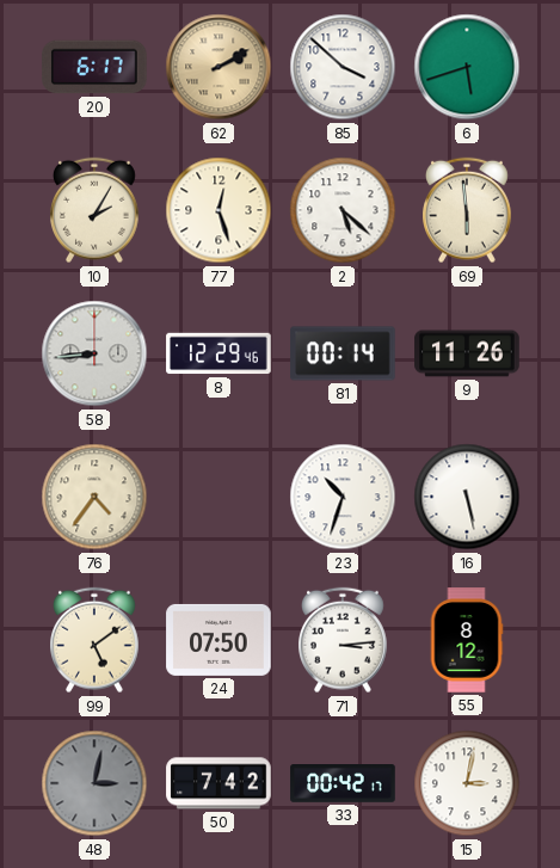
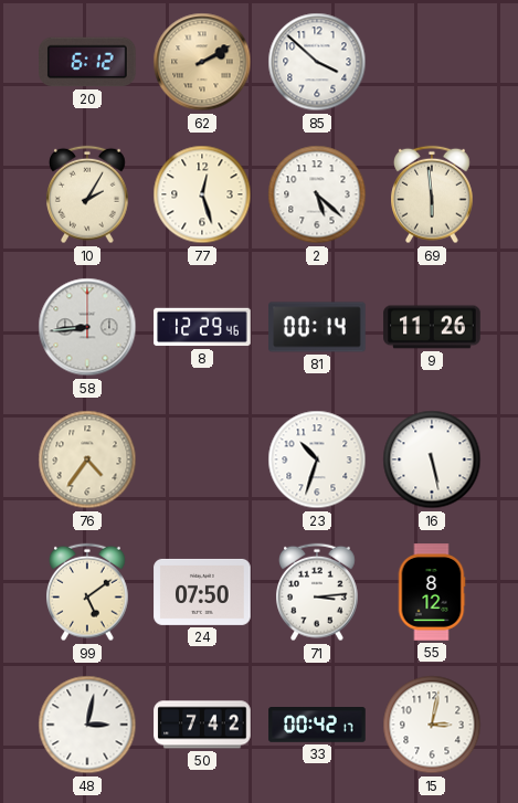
20: 6:17 -> 6:12 (87, 62)
6: 5:42 -> none (467, 67)
48 dial: grey -> white (87, 725)
